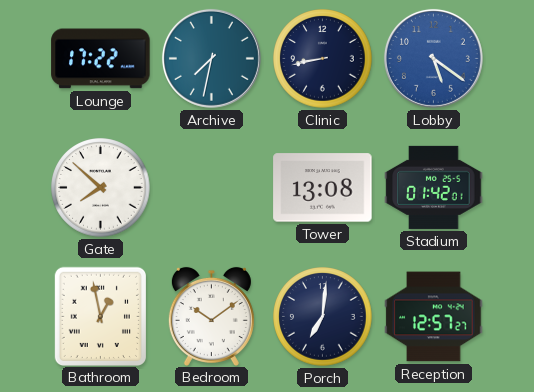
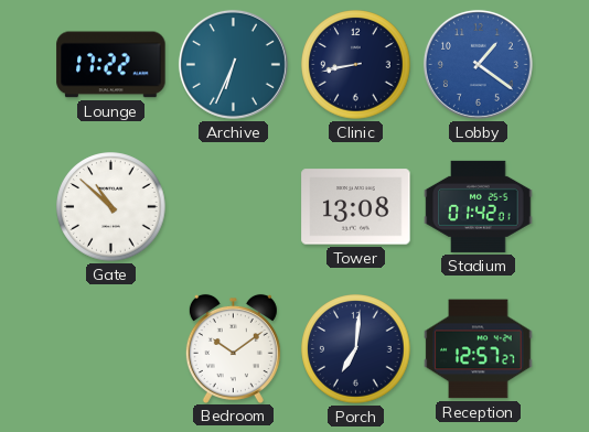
Archive: 7:32 -> 6:34 (233, 64)
Lobby: 5:21 -> 1:21 (478, 64)
Gate: 7:52 -> 10:52 (111, 207)
Bathroom: 12:58 -> none (100, 316)
